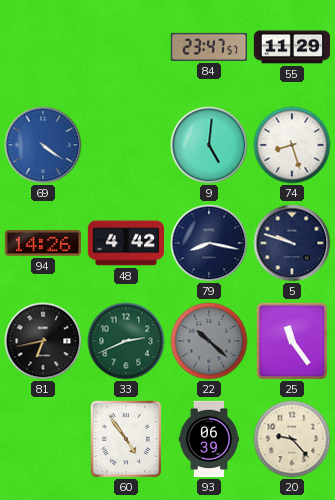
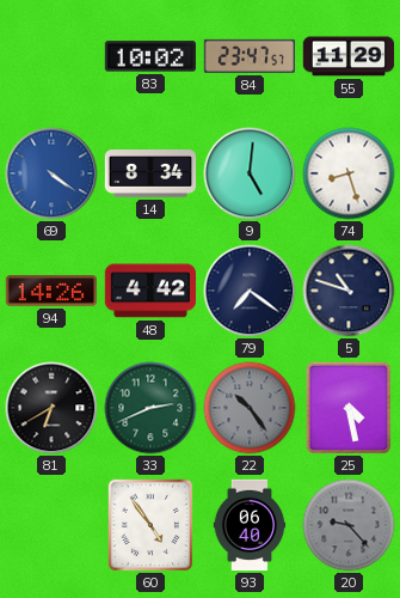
83: none -> 10:02 (149, 56)
14: none -> 8:34 (150, 175)
79: 8:17 -> 7:21 (250, 291)
5: 9:48 -> 10:48 (349, 291)
81: 6:43 -> 6:40 (51, 408)
22: 10:22 -> 10:24 (250, 408)
25: 11:24 -> 4:28 (347, 407)
93: 06:39 -> 06:40 (250, 525)
20 dial: cream -> grey (349, 525)
